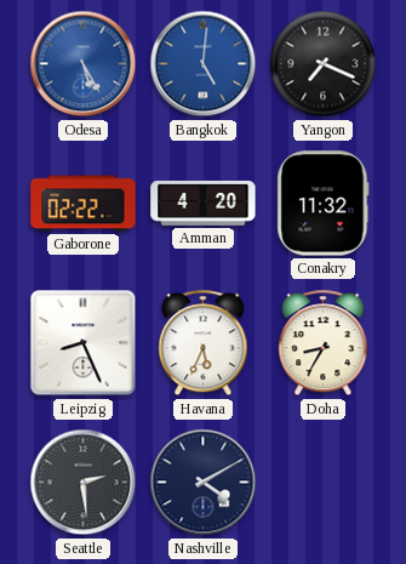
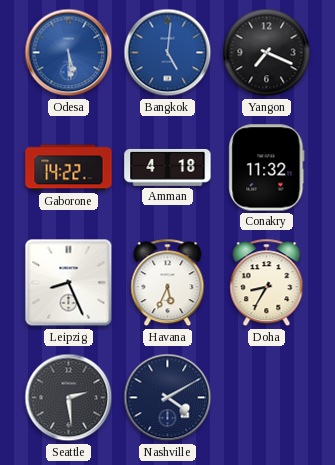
Odesa: 5:25 -> 5:29 (69, 53)
Gaborone: 02:22 -> 14:22 (69, 168)
Amman: 4:20 -> 4:18 (168, 167)
